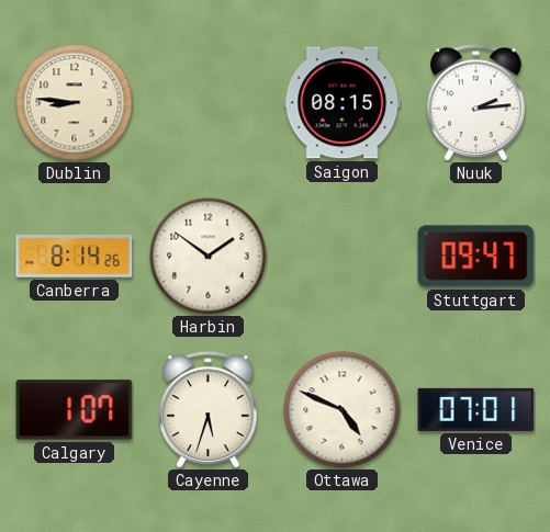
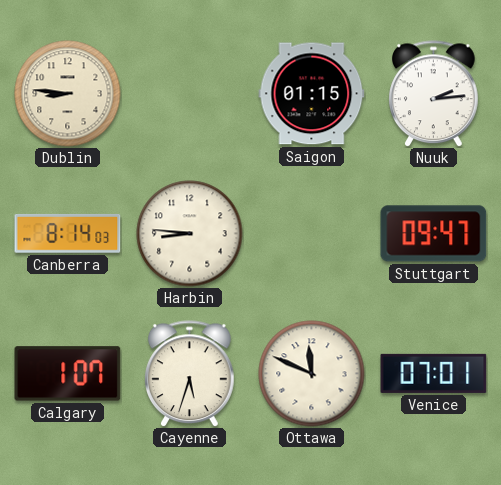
Saigon: 08:15 -> 01:15 (312, 94)
Canberra: 8:14:26 -> 8:14:03 (68, 234)
Harbin: 1:51 -> 8:46 (190, 234)
Ottawa: 4:49 -> 11:49 (312, 374)
